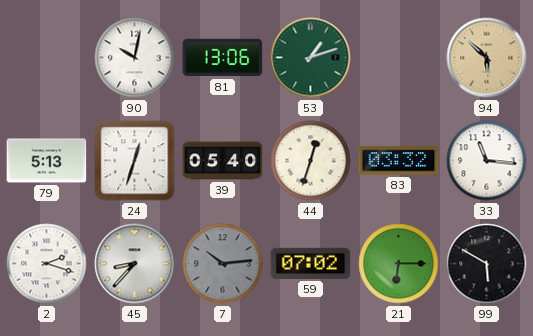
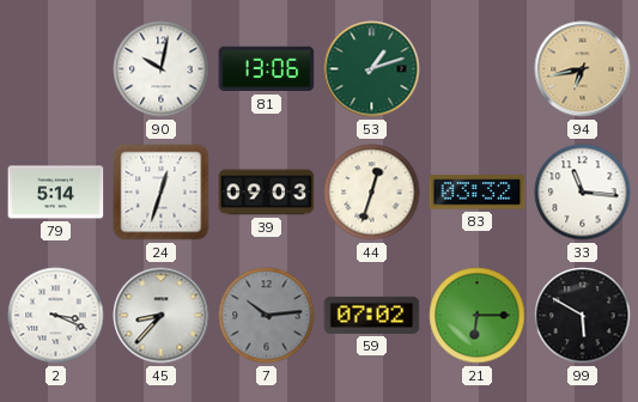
94: 5:52 -> 6:43 (583, 69)
79: 5:13 -> 5:14 (56, 193)
39: 05:40 -> 09:03 (267, 193)
2: 2:18 -> 3:19 (56, 316)
